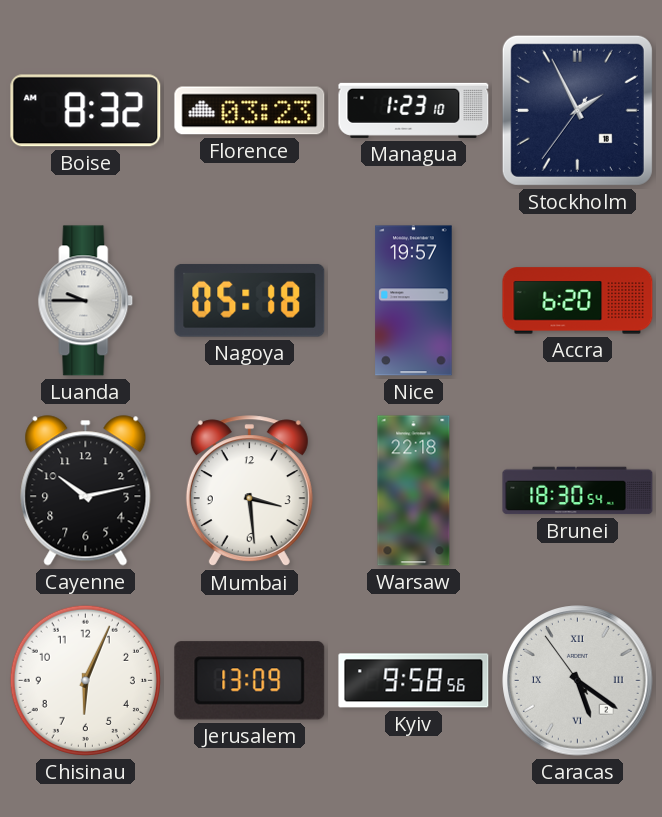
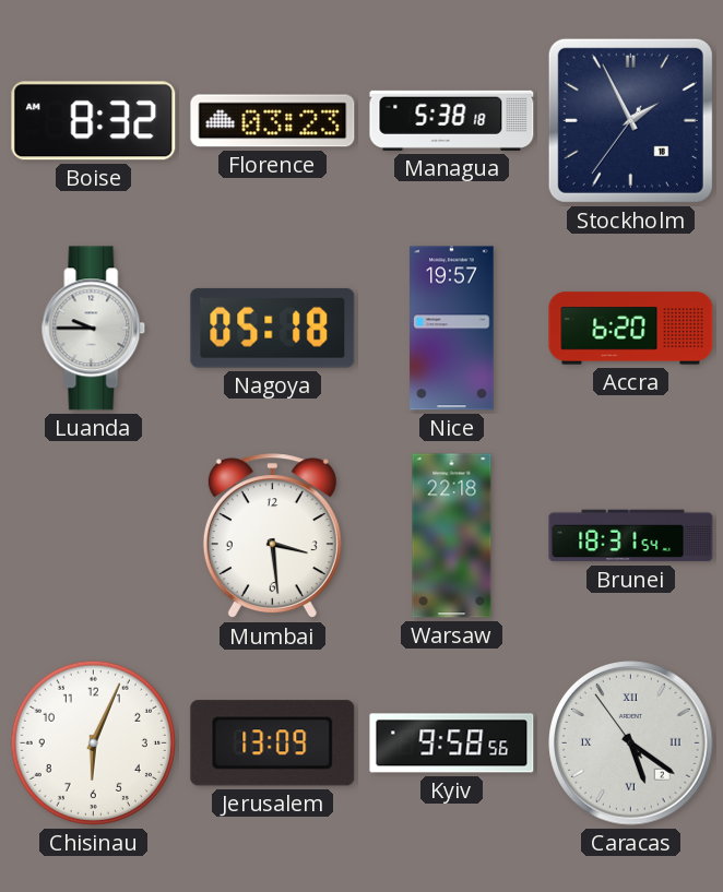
Managua: 1:23 -> 5:38 (452, 120)
Cayenne: 10:13 -> none (86, 491)
Brunei: 18:30 -> 18:31 (631, 536)
